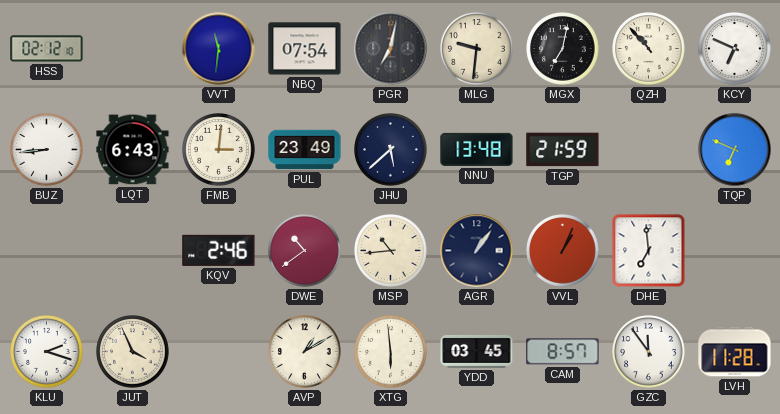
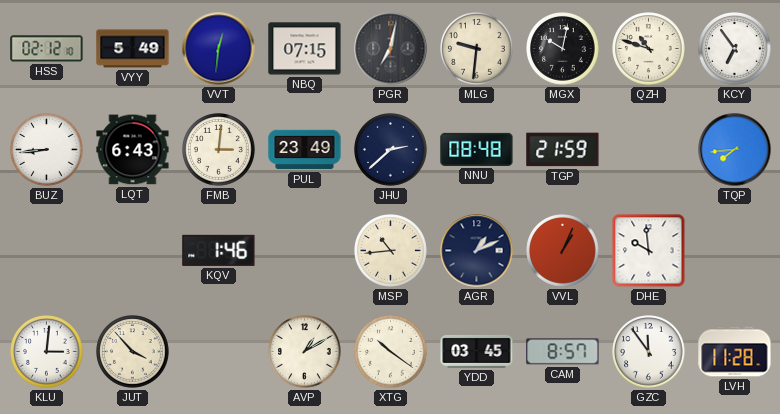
VYY: none -> 5:49 (133, 49)
VVT: 11:31 -> 12:31 (219, 49)
NBQ: 07:54 -> 07:15 (305, 49)
MGX: 7:02 -> 10:02 (563, 49)
QZH: 10:53 -> 10:48 (649, 49)
KCY: 6:49 -> 6:54 (735, 49)
JHU: 5:38 -> 2:38 (391, 150)
NNU: 13:48 -> 08:48 (477, 149)
TQP: 6:49 -> 7:44 (735, 150)
KQV: 2:46 -> 1:46 (219, 250)
DWE: 10:39 -> none (305, 251)
AGR: 1:06 -> 1:11 (477, 251)
DHE: 6:59 -> 9:59 (649, 251)
KLU: 2:18 -> 3:01 (47, 352)
JUT: 3:56 -> 3:53 (133, 352)
XTG: 5:59 -> 10:21 (391, 352)
